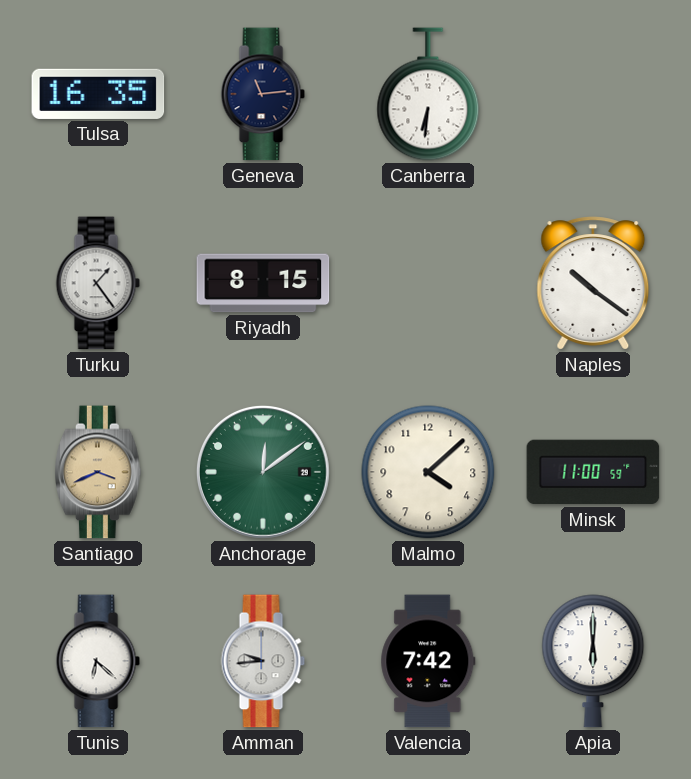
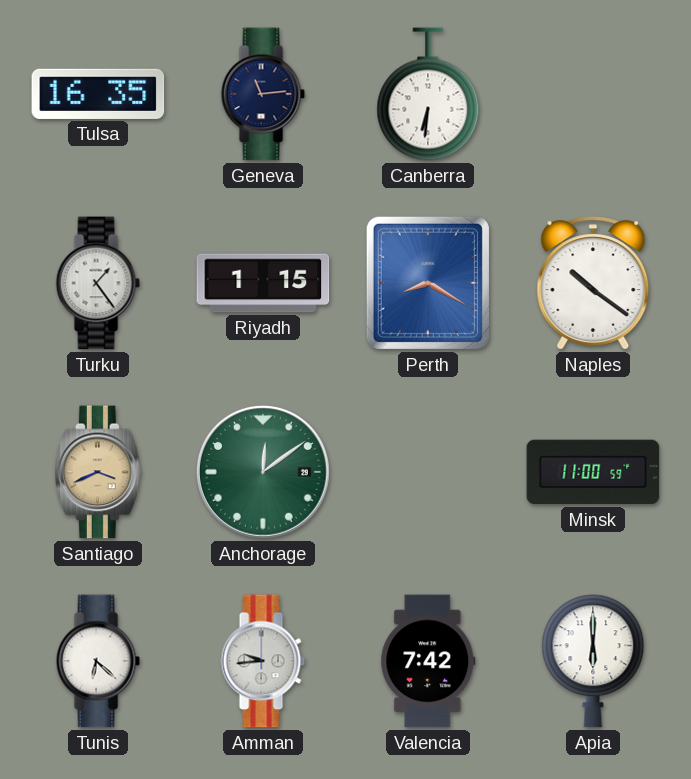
Riyadh: 8:15 -> 1:15 (263, 283)
Perth: none -> 8:20 (428, 283)
Malmo: 4:08 -> none (428, 472)
